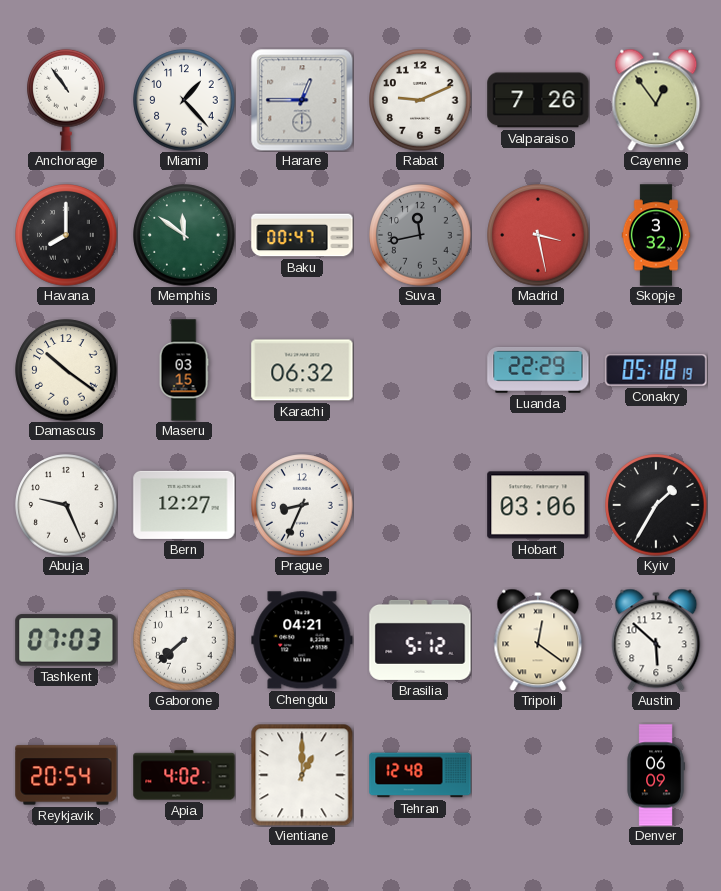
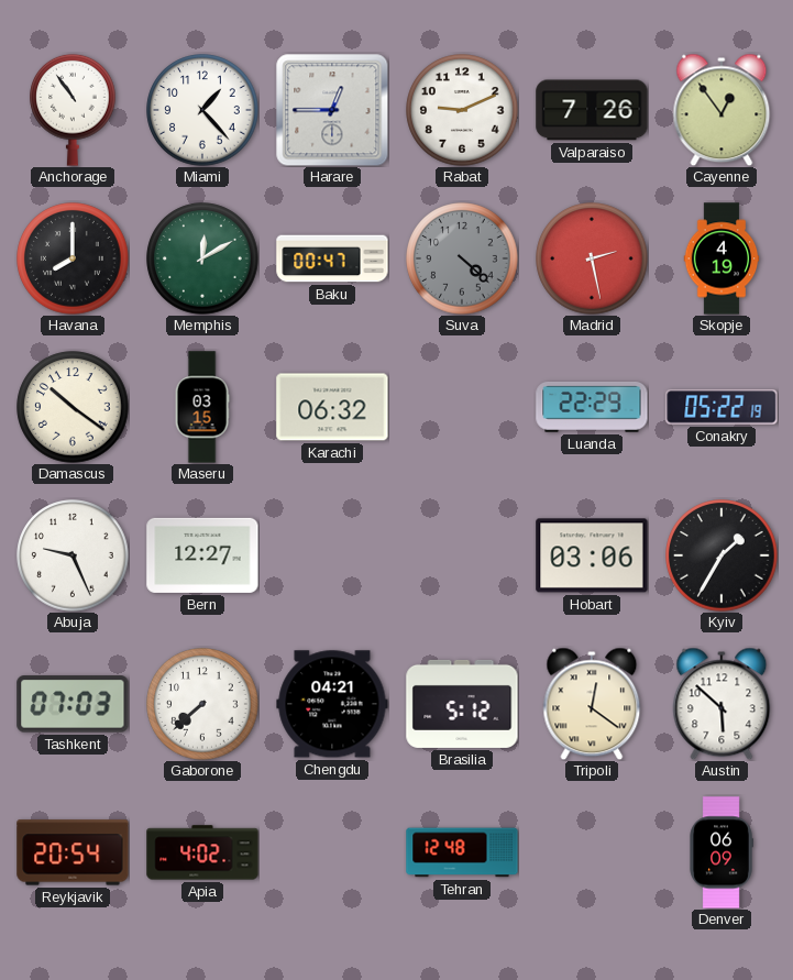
Memphis: 11:51 -> 12:10 (202, 258)
Suva: 11:43 -> 4:22 (462, 258)
Madrid: 3:28 -> 2:28 (592, 258)
Skopje: 3:32 -> 4:19 (722, 258)
Conakry: 05:18 -> 05:22 (722, 407)
Prague: 8:34 -> none (302, 505)
Vientiane: 1:00 -> none (302, 775)
